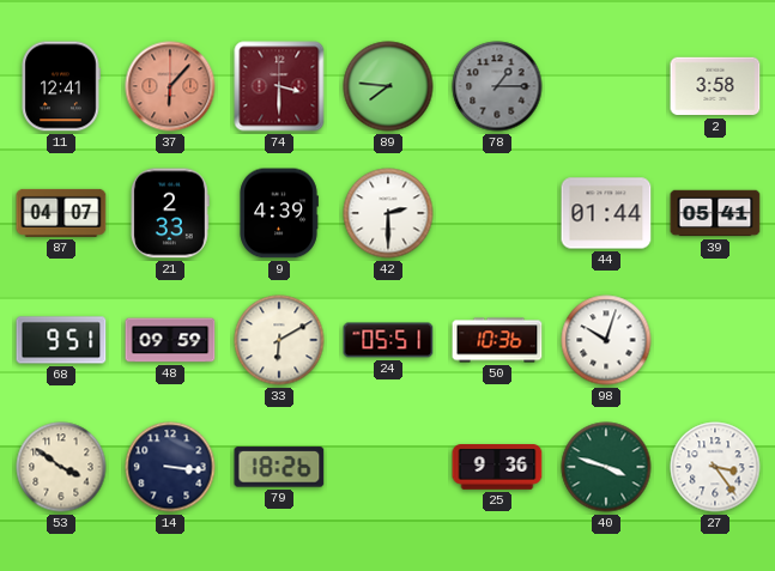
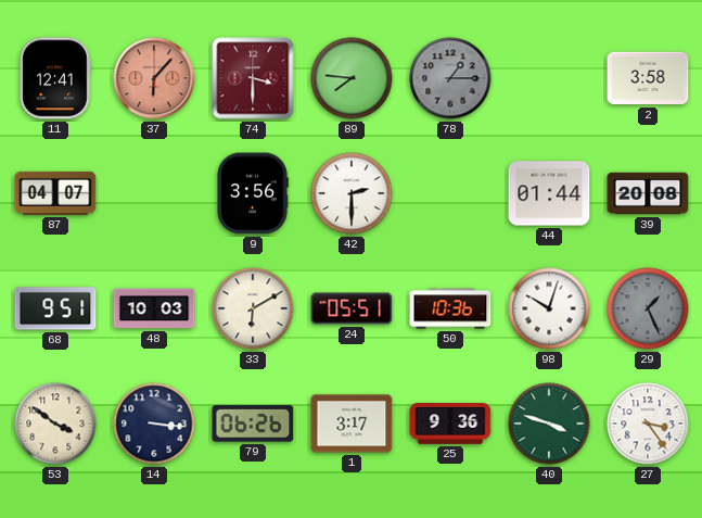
21: 2:33 -> none (171, 213)
9: 4:39 -> 3:56 (253, 193)
39: 05:41 -> 20:08 (648, 193)
48: 09:59 -> 10:03 (154, 308)
29: none -> 1:26 (648, 308)
79: 18:26 -> 06:26 (253, 424)
1: none -> 3:17 (352, 424)
